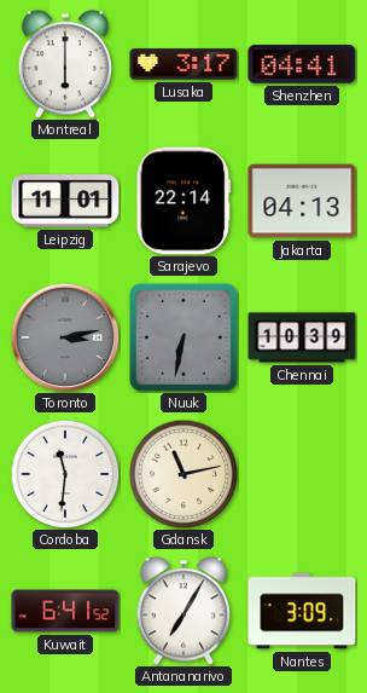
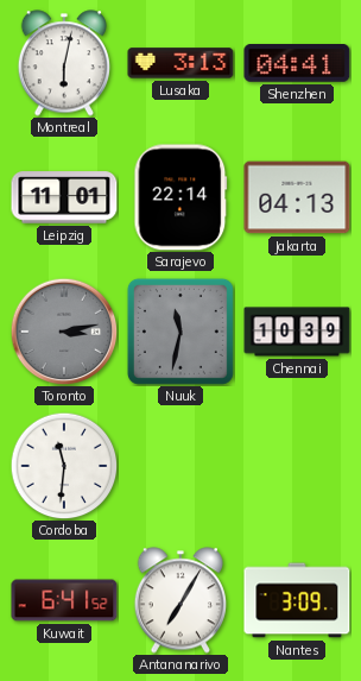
Montreal: 6:00 -> 6:02 (63, 63)
Lusaka: 3:17 -> 3:13 (180, 63)
Nuuk: 6:32 -> 11:32 (180, 332)
Gdansk: 11:13 -> none (183, 474)
